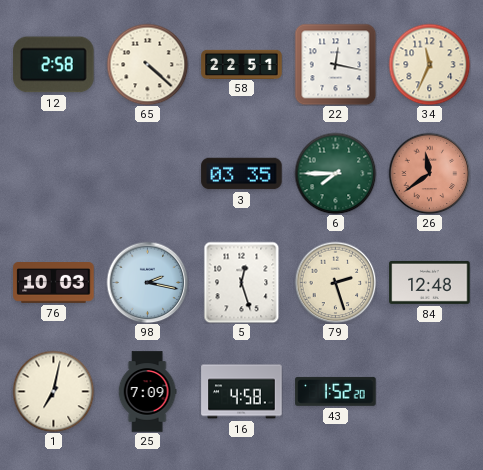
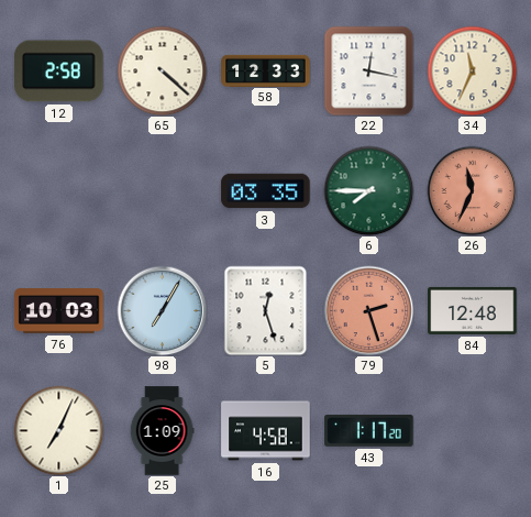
58: 22:51 -> 12:33 (266, 70)
26: 11:39 -> 11:34 (472, 190)
98: 2:17 -> 7:05 (162, 310)
79 dial: cream -> salmon (368, 310)
1: 7:02 -> 7:04 (58, 430)
25: 7:09 -> 1:09 (162, 431)
43: 1:52 -> 1:17 (369, 430)
